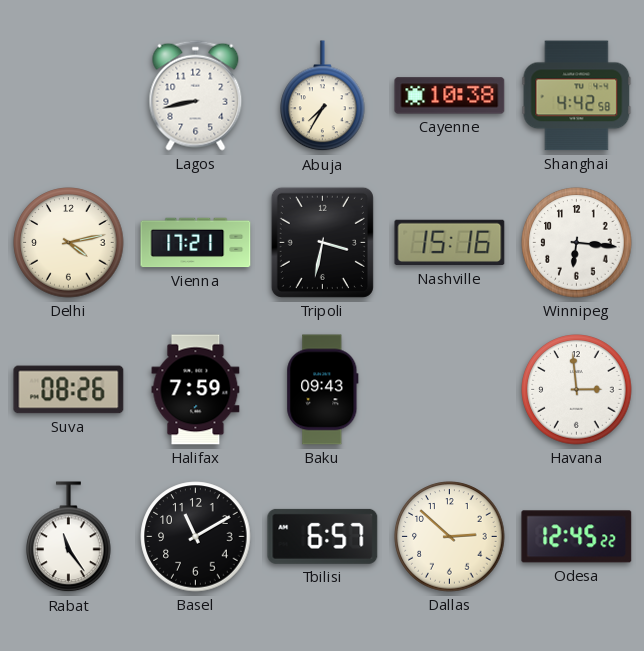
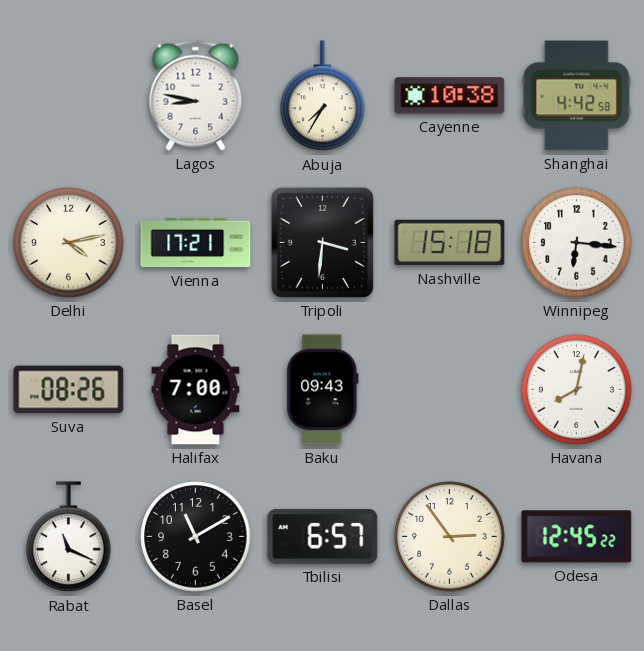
Lagos: 8:43 -> 8:47 (196, 95)
Tripoli: 3:32 -> 3:31 (322, 242)
Nashville: 15:16 -> 15:18 (450, 243)
Halifax: 7:59 -> 7:00 (196, 390)
Havana: 2:59 -> 8:02 (577, 390)
Rabat: 11:24 -> 11:19 (69, 537)
Dallas: 2:52 -> 2:54 (450, 537)
